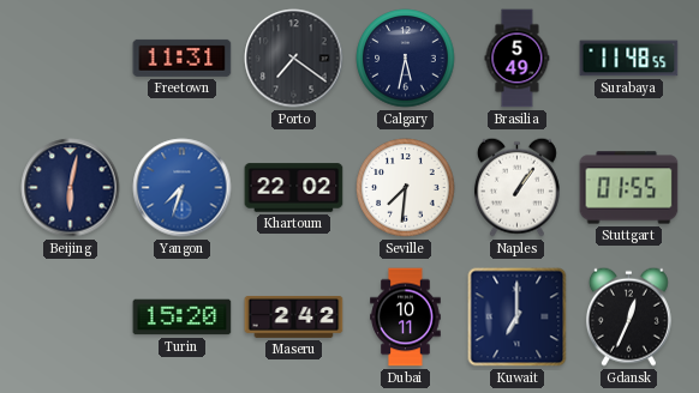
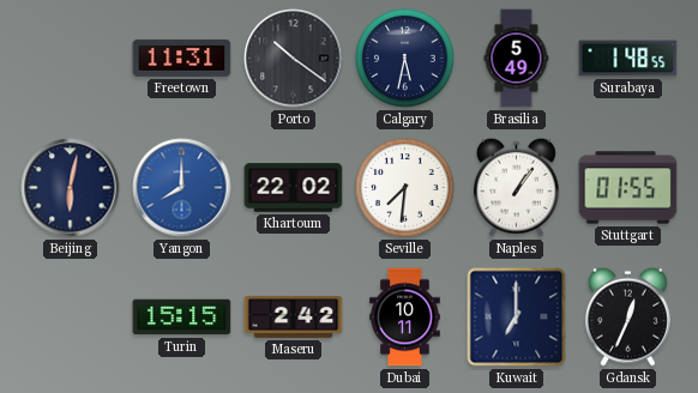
Porto: 7:21 -> 10:21 (294, 59)
Surabaya: 11:48 -> 1:48 (628, 59)
Yangon: 7:33 -> 8:00 (182, 188)
Turin: 15:20 -> 15:15 (182, 318)
